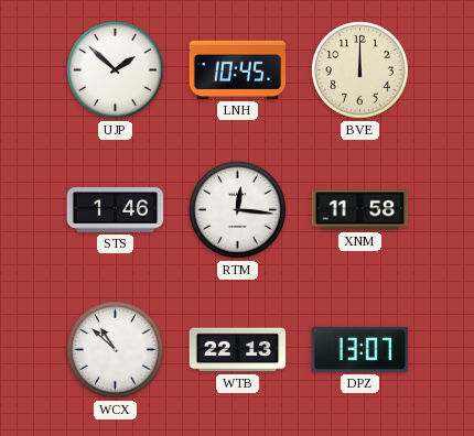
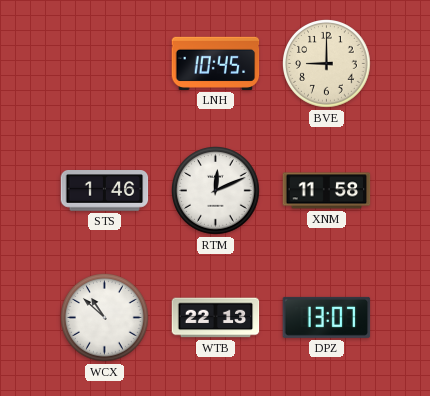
UJP: 1:52 -> none (116, 70)
BVE: 12:00 -> 9:00 (327, 64)
RTM: 12:16 -> 12:11 (216, 191)
